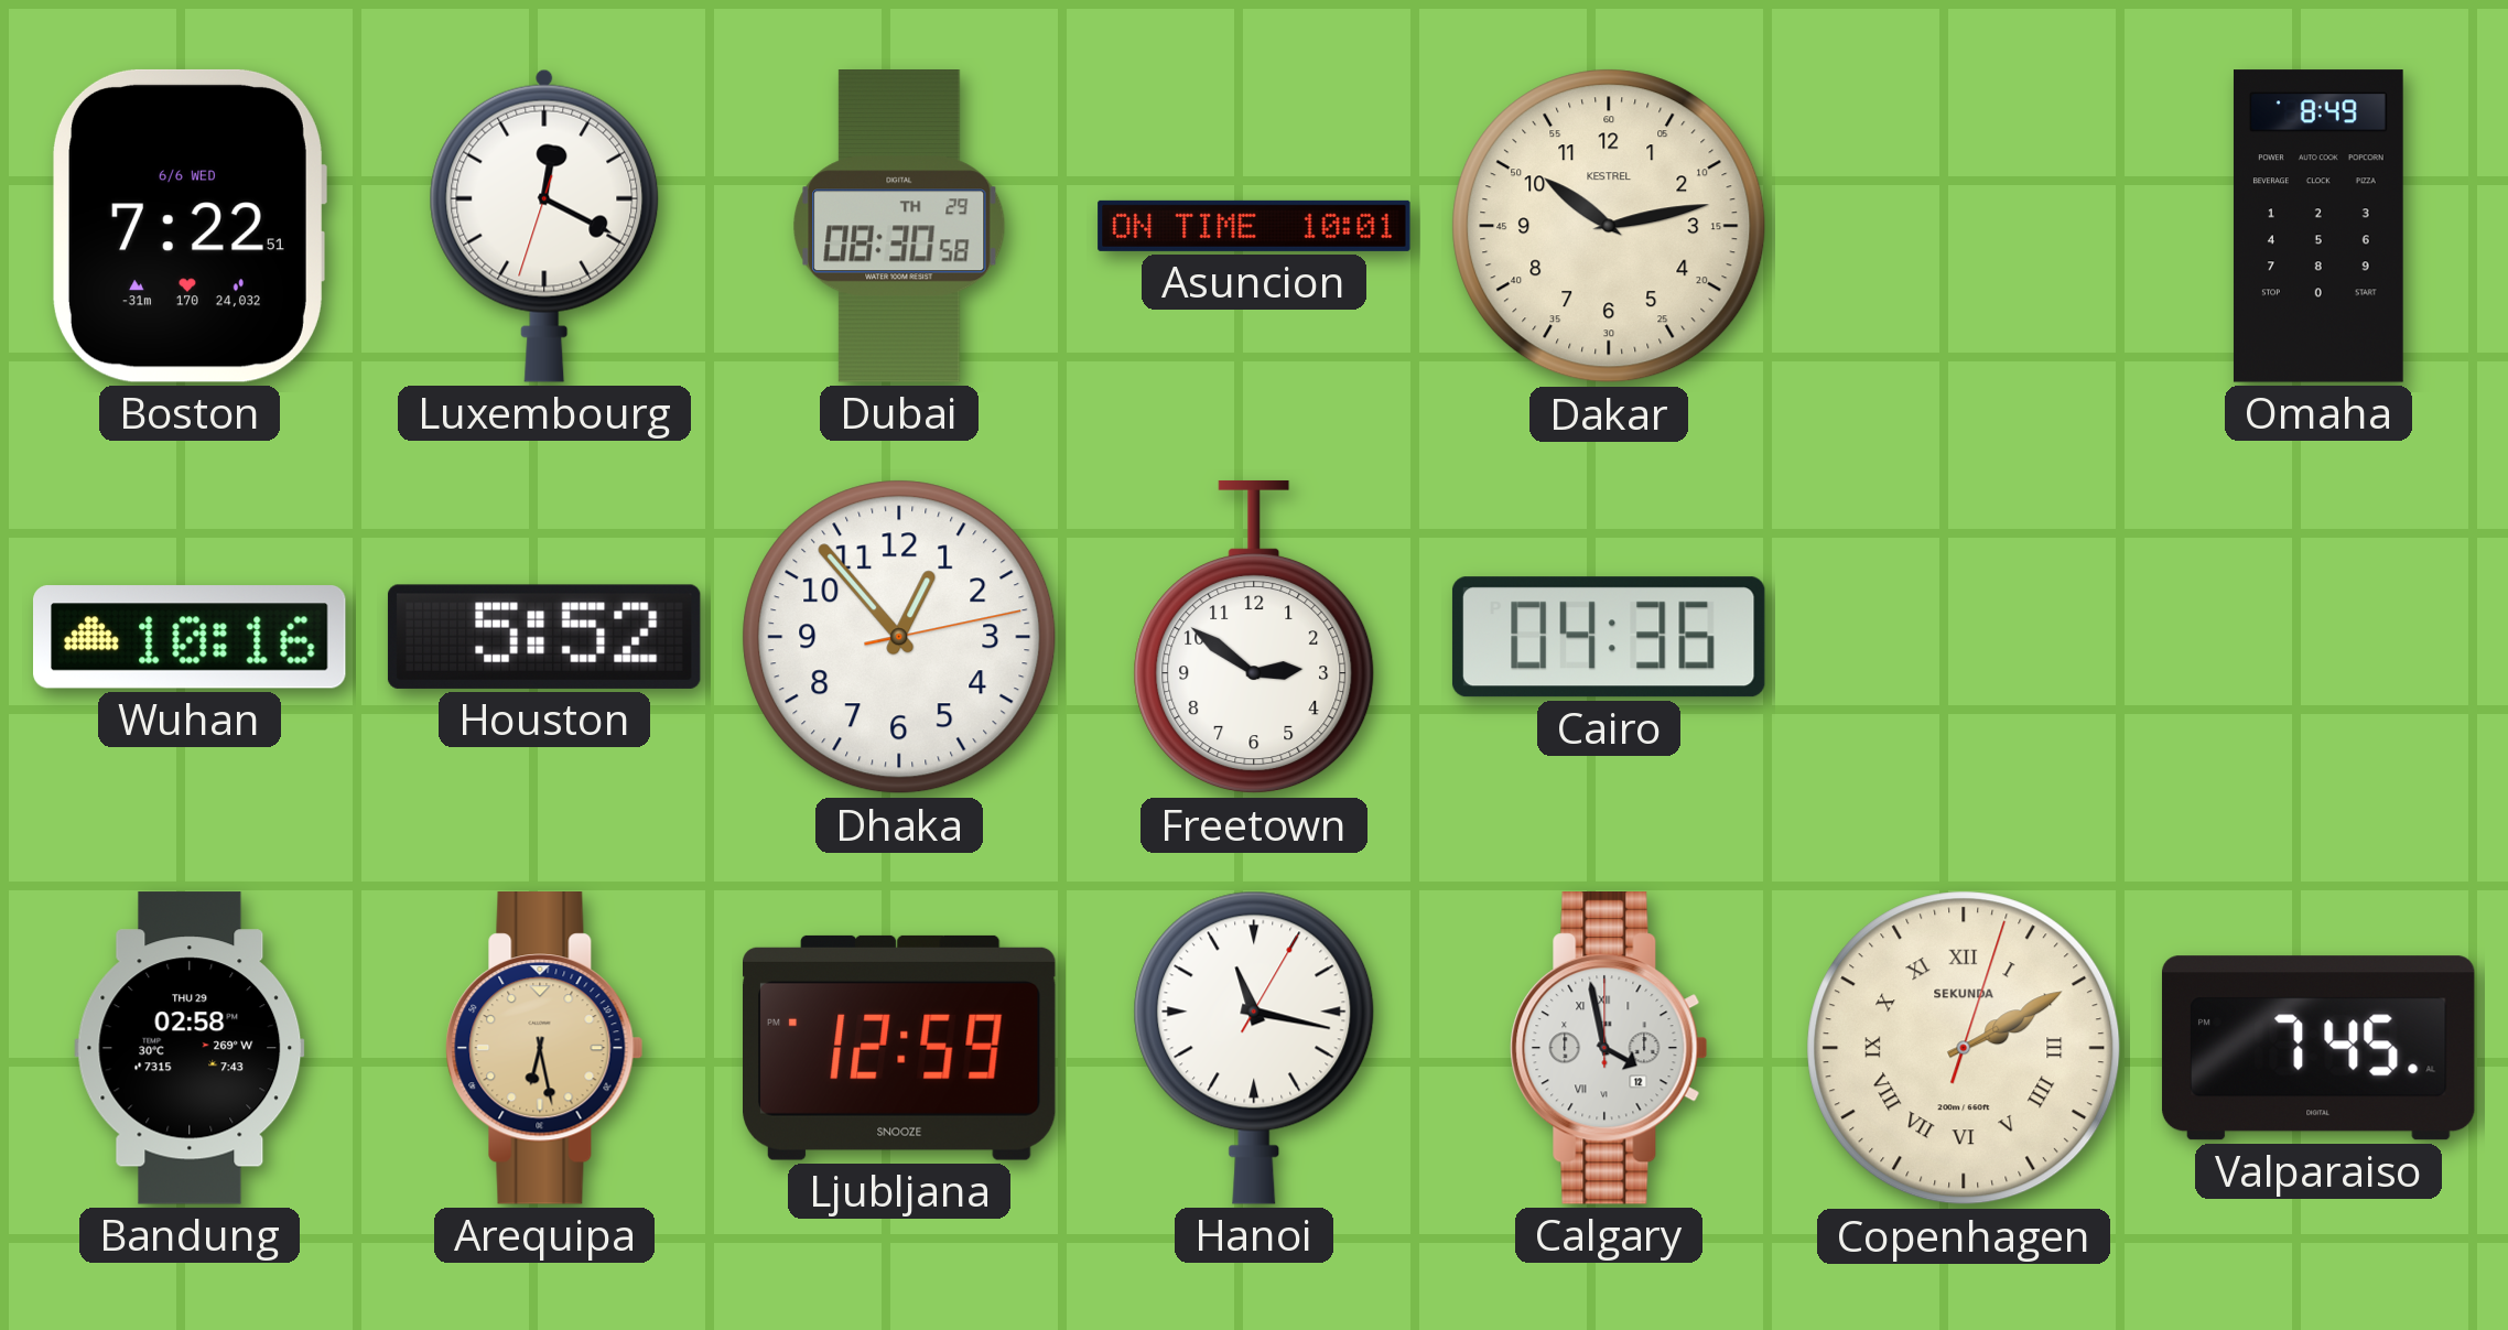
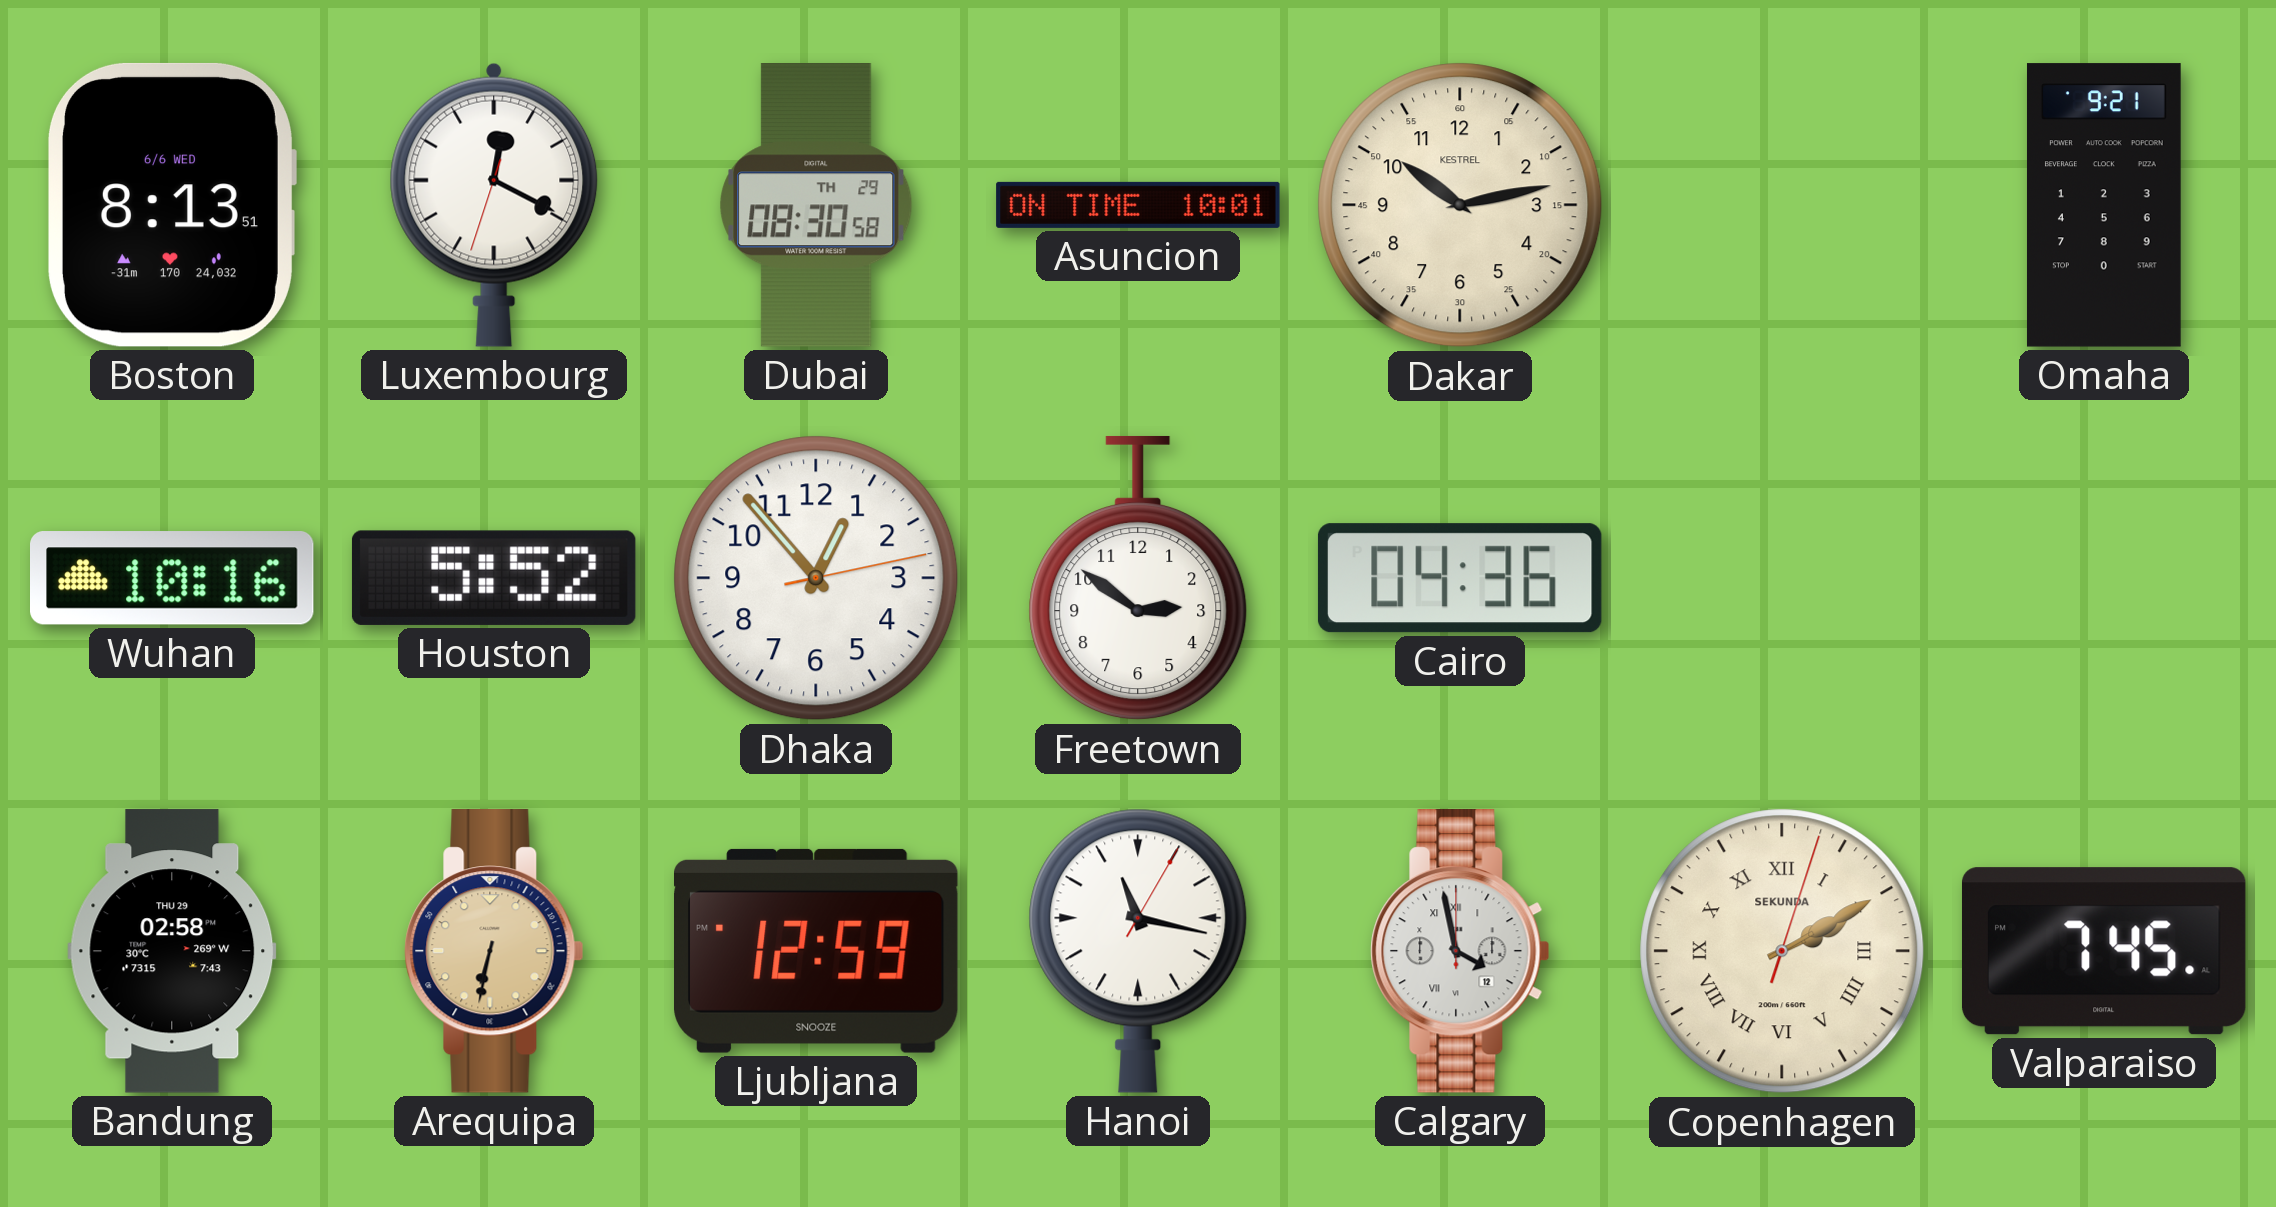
Boston: 7:22 -> 8:13 (172, 205)
Omaha: 8:49 -> 9:21 (2104, 205)
Arequipa: 6:28 -> 6:32 (494, 952)
